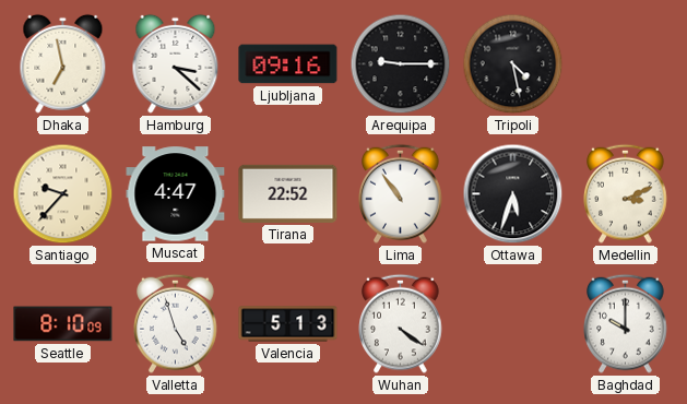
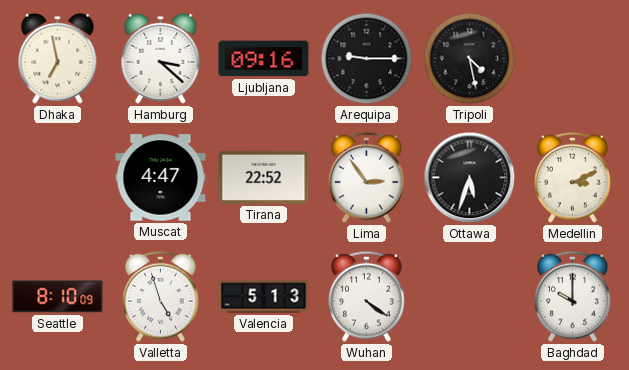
Santiago: 9:37 -> none (63, 194)
Lima: 10:54 -> 2:54 (367, 177)
